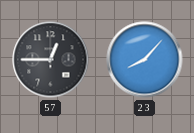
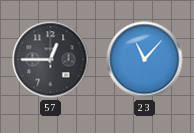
23: 8:07 -> 11:07 (145, 60)
